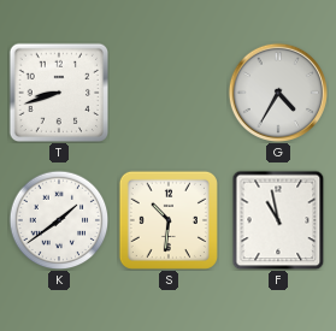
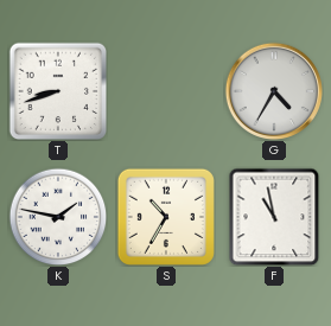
K: 1:39 -> 1:47 (58, 217)
S: 10:31 -> 10:35 (166, 217)
